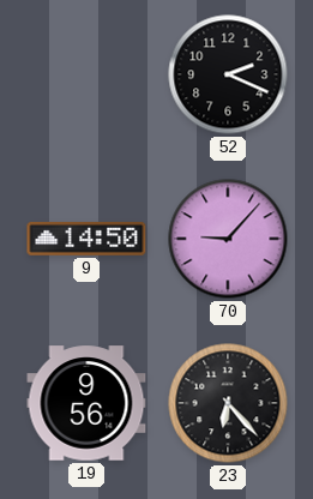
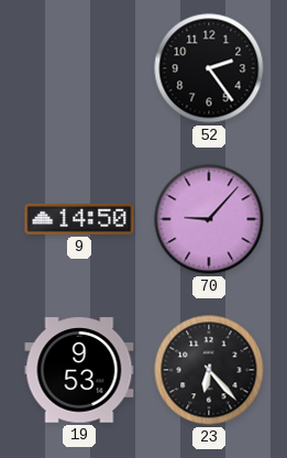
52: 2:19 -> 2:24 (209, 68)
19: 9:56 -> 9:53 (79, 370)
